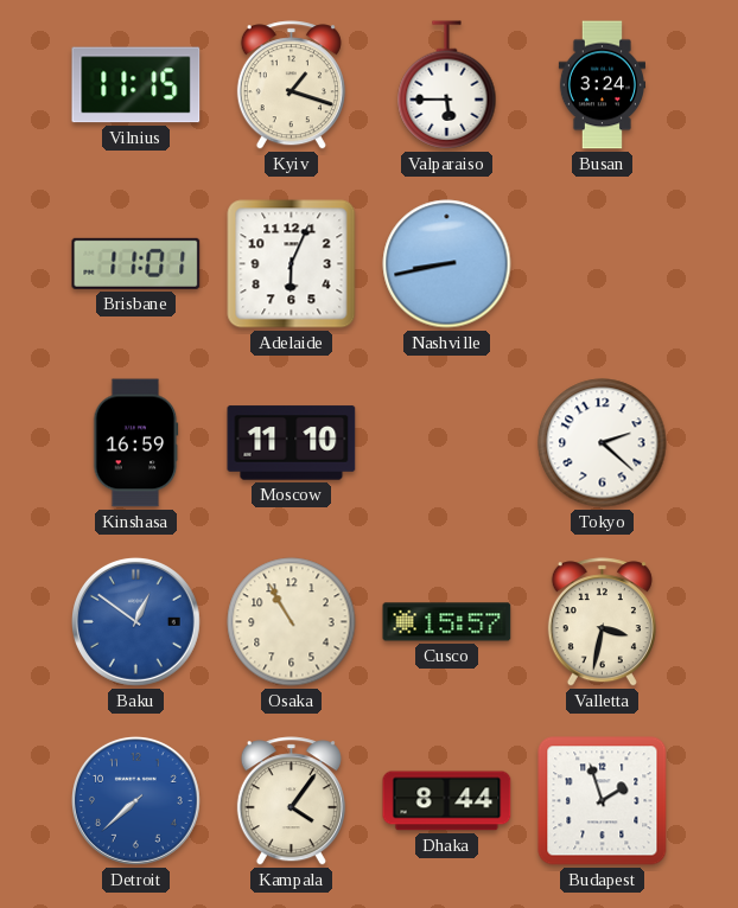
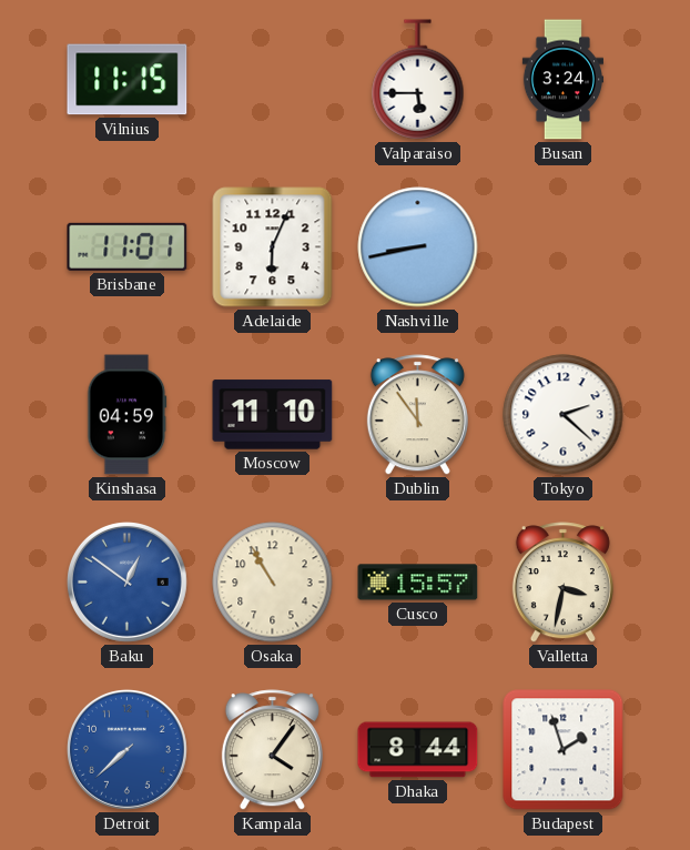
Kyiv: 1:18 -> none (291, 85)
Kinshasa: 16:59 -> 04:59 (128, 415)
Dublin: none -> 11:54 (417, 415)
